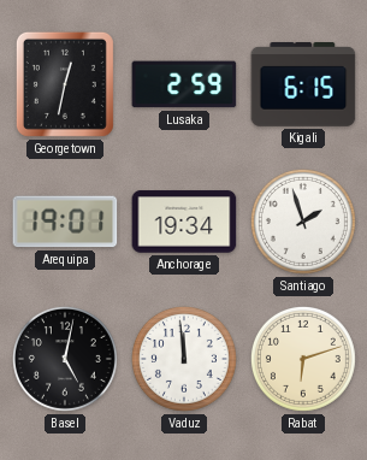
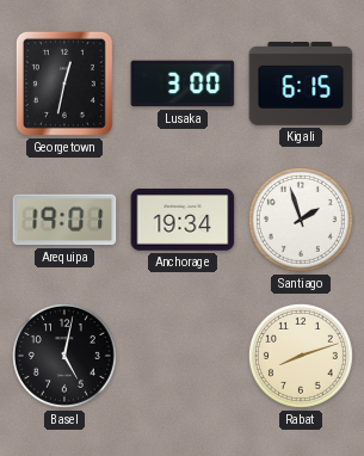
Lusaka: 2:59 -> 3:00 (183, 84)
Vaduz: 11:59 -> none (184, 359)
Rabat: 6:12 -> 8:12 (301, 356)
